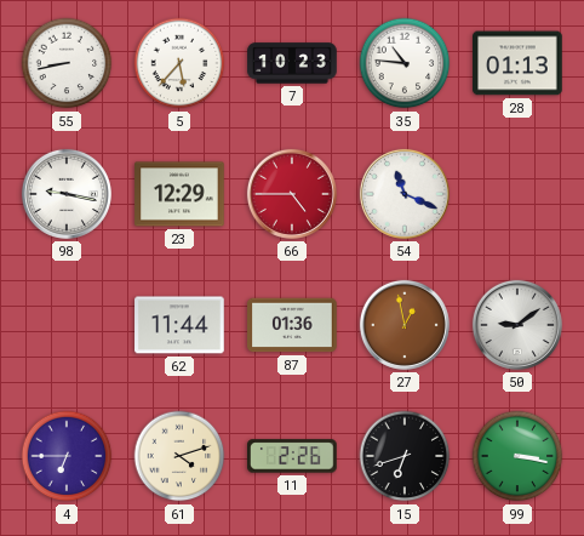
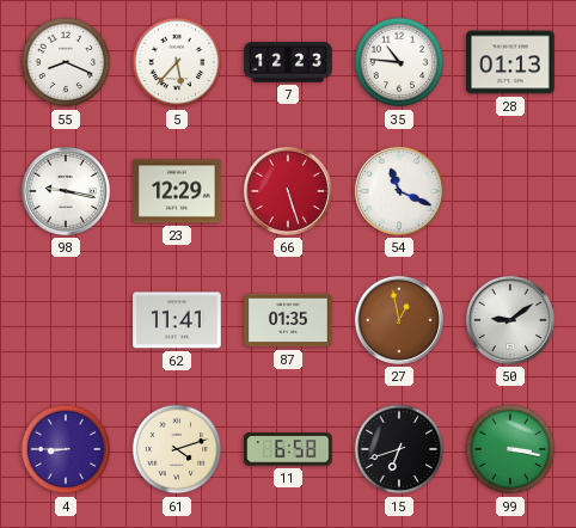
55: 8:43 -> 8:19 (66, 62)
7: 10:23 -> 12:23 (288, 62)
66: 4:45 -> 5:27 (288, 191)
62: 11:44 -> 11:41 (177, 320)
87: 01:36 -> 01:35 (288, 320)
4: 6:45 -> 8:45 (66, 449)
11: 2:26 -> 6:58 (288, 449)
